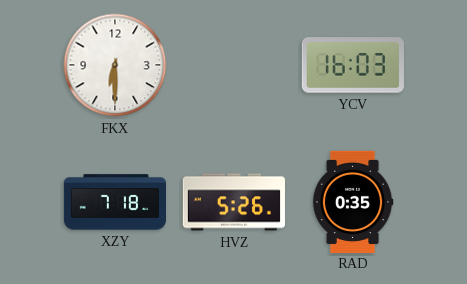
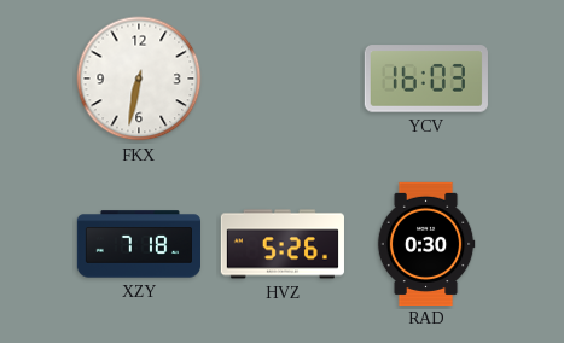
FKX: 6:30 -> 6:32 (139, 79)
RAD: 0:35 -> 0:30 (426, 243)
